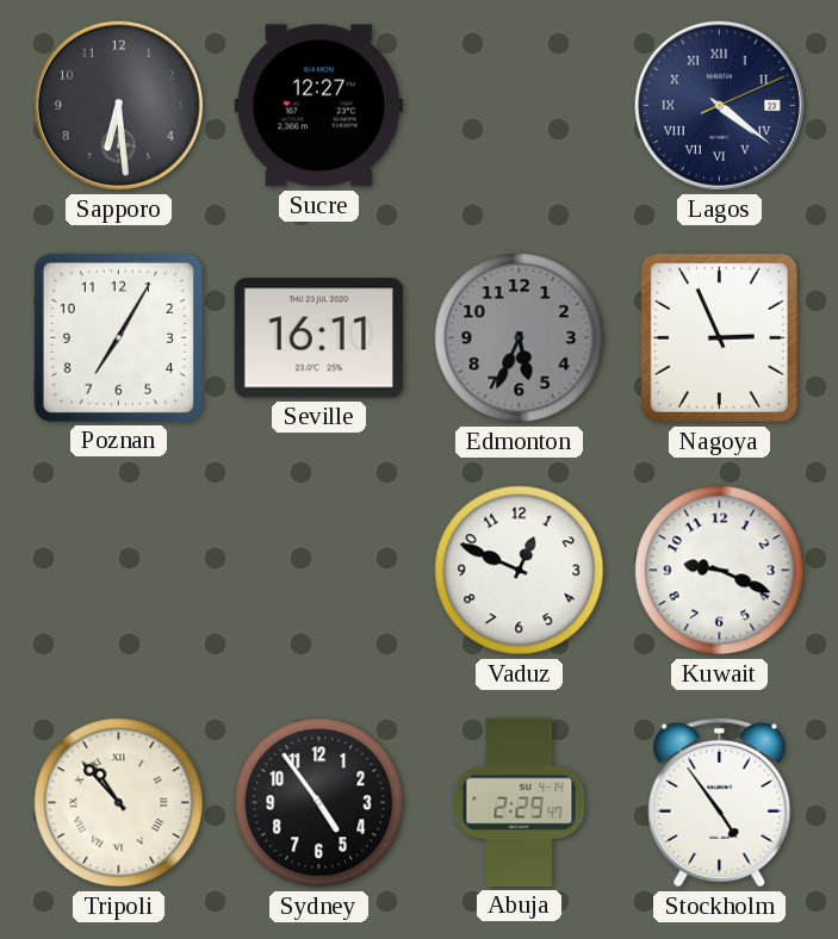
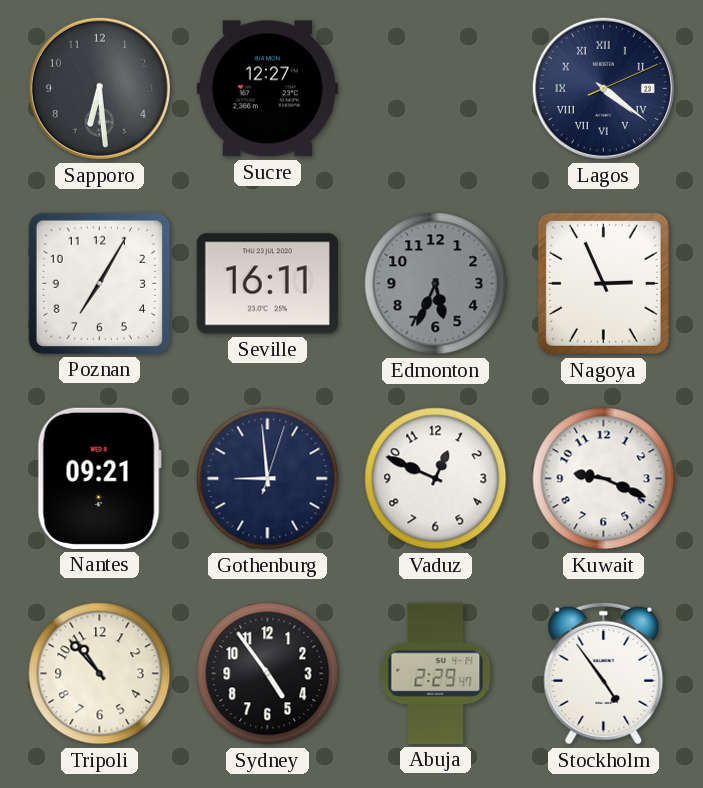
Nantes: none -> 09:21 (99, 478)
Gothenburg: none -> 8:59 (268, 479)
Tripoli numerals: Roman -> Arabic (100, 674)
